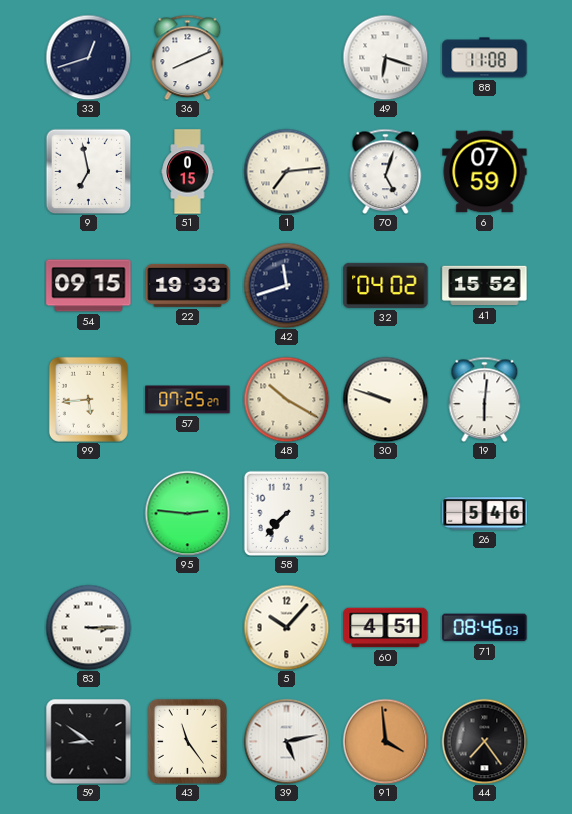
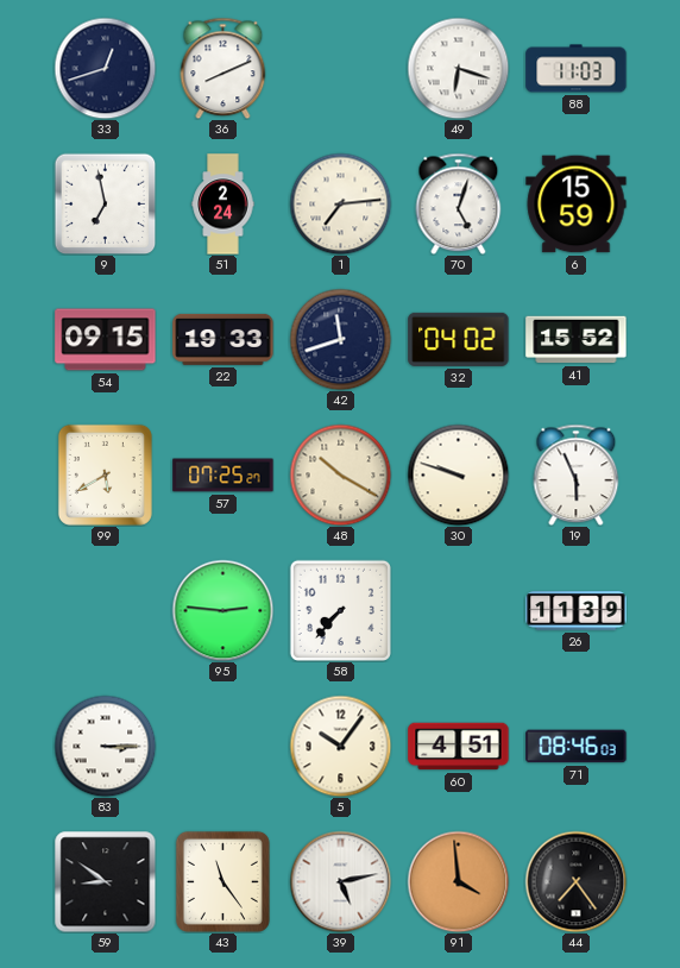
88: 11:08 -> 11:03 (577, 69)
51: 0:15 -> 2:24 (223, 205)
6: 07:59 -> 15:59 (577, 205)
99: 5:44 -> 5:40 (105, 474)
19: 6:01 -> 5:56 (577, 474)
26: 5:46 -> 11:39 (577, 611)
5: 10:07 -> 10:06 (340, 746)
